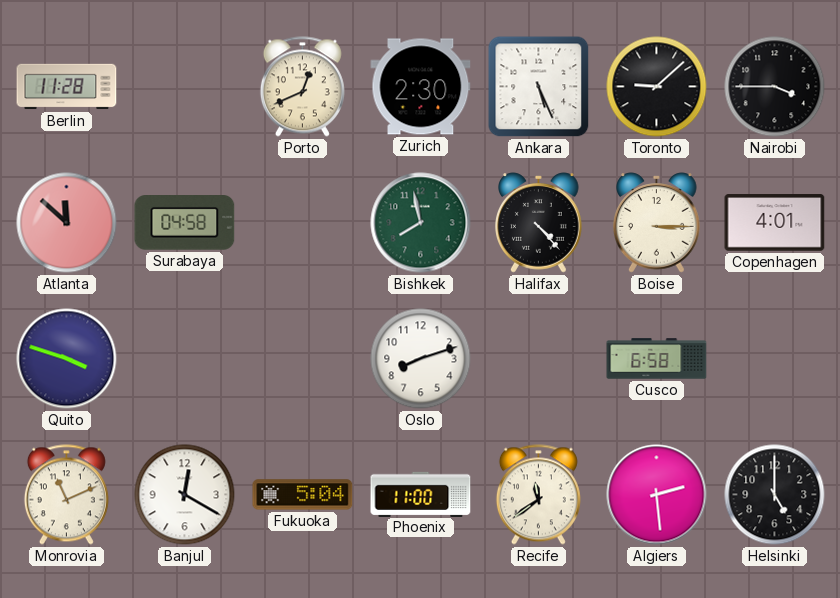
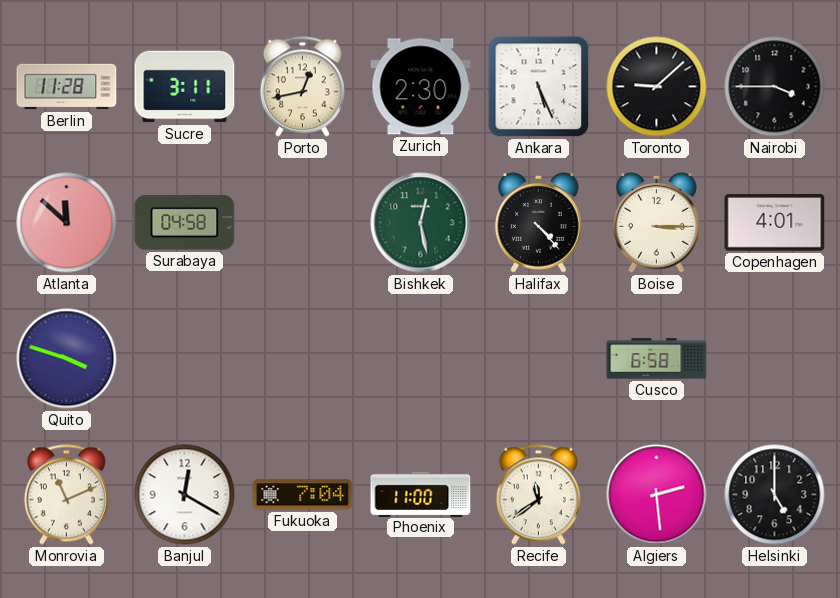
Sucre: none -> 3:11 (185, 87)
Porto: 12:41 -> 12:43 (302, 87)
Bishkek: 7:58 -> 12:28 (421, 223)
Oslo: 8:12 -> none (421, 359)
Fukuoka: 5:04 -> 7:04 (303, 495)
